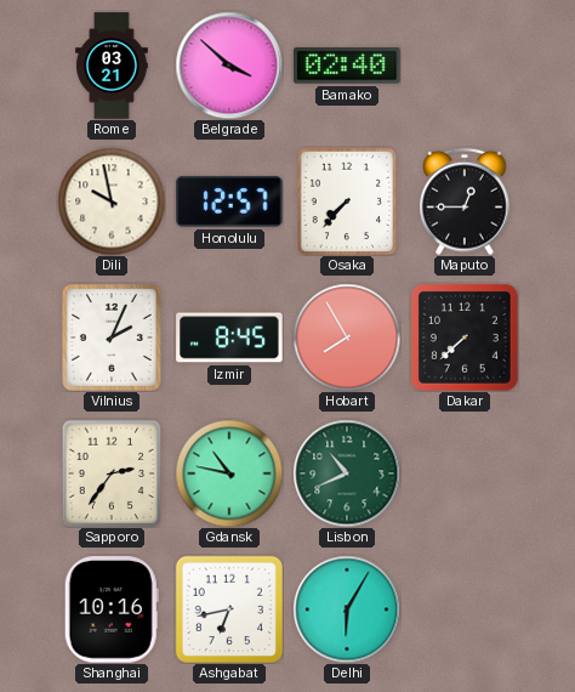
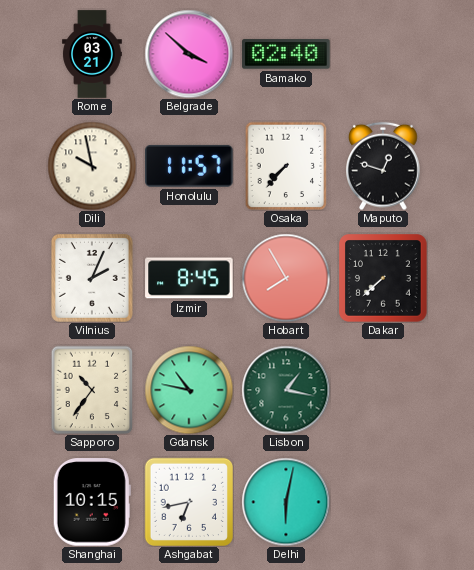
Honolulu: 12:57 -> 11:57 (189, 166)
Maputo: 12:45 -> 12:48 (384, 166)
Sapporo: 2:36 -> 10:36 (92, 390)
Lisbon: 10:41 -> 1:17 (286, 390)
Shanghai: 10:16 -> 10:15 (92, 502)
Delhi: 6:05 -> 6:02 (286, 502)
